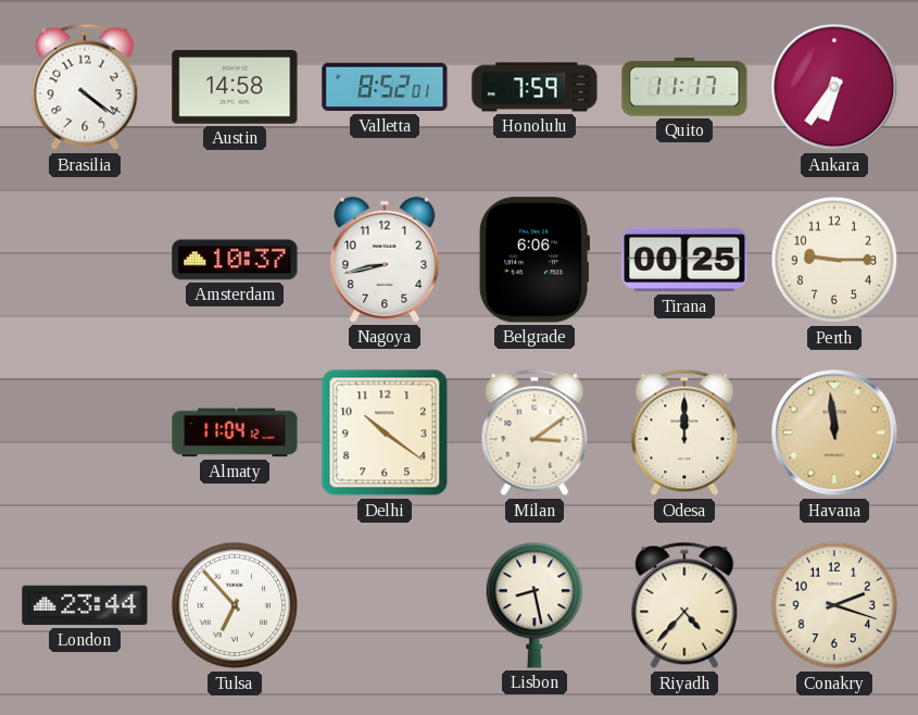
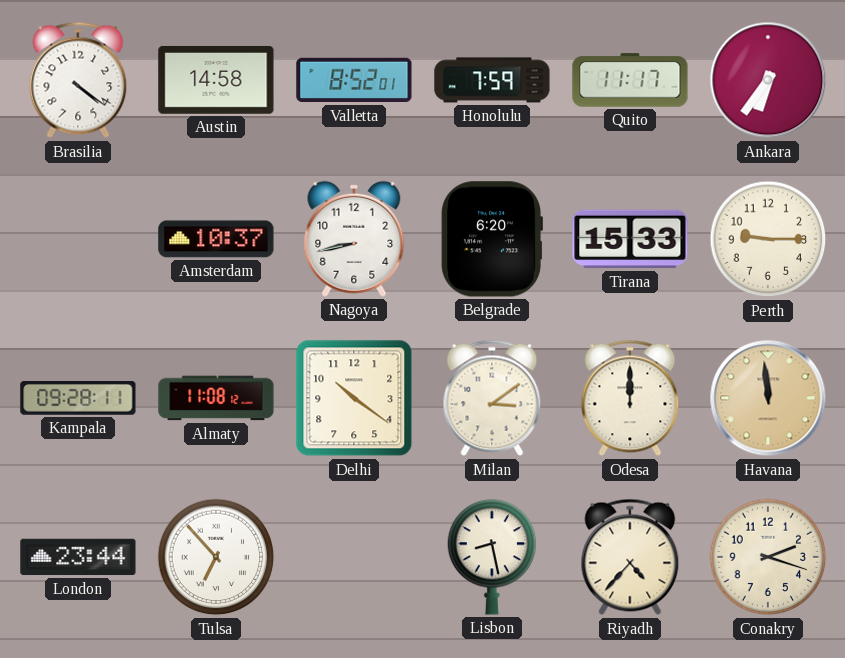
Belgrade: 6:06 -> 6:20 (491, 239)
Tirana: 00:25 -> 15:33 (630, 239)
Kampala: none -> 09:28 (78, 399)
Almaty: 11:04 -> 11:08 (216, 398)
